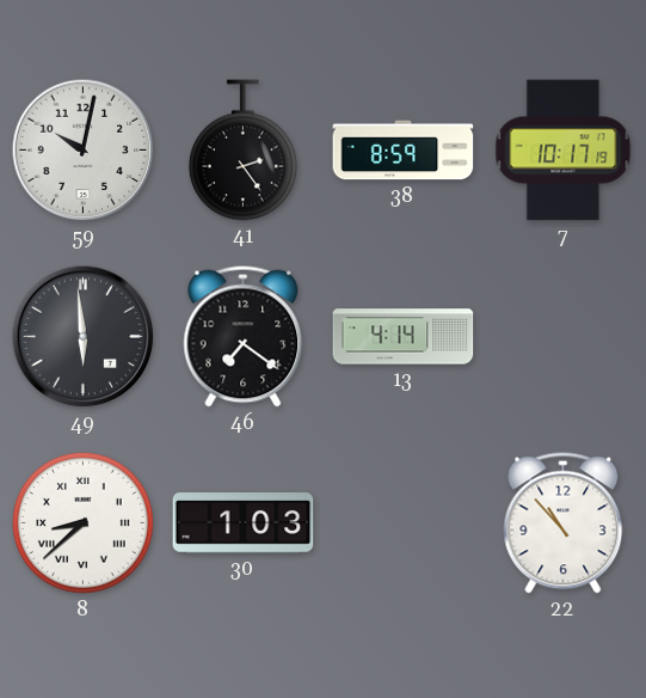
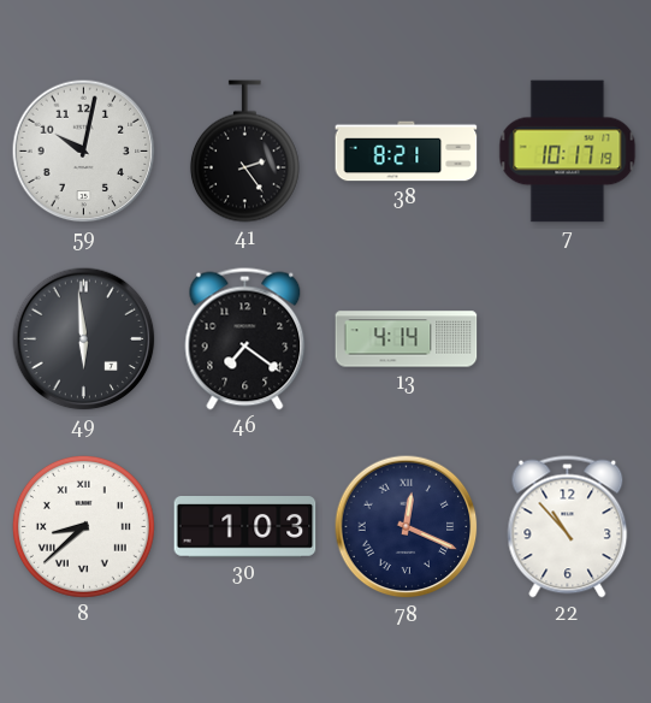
38: 8:59 -> 8:21 (407, 152)
78: none -> 12:19 (407, 527)
